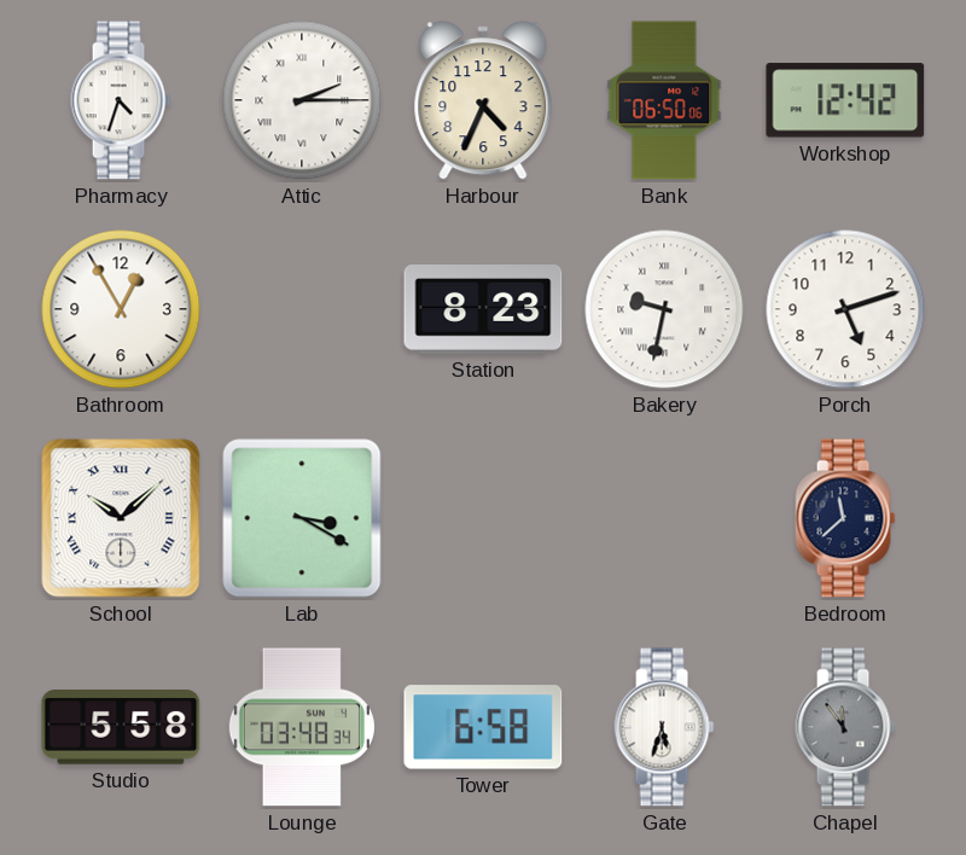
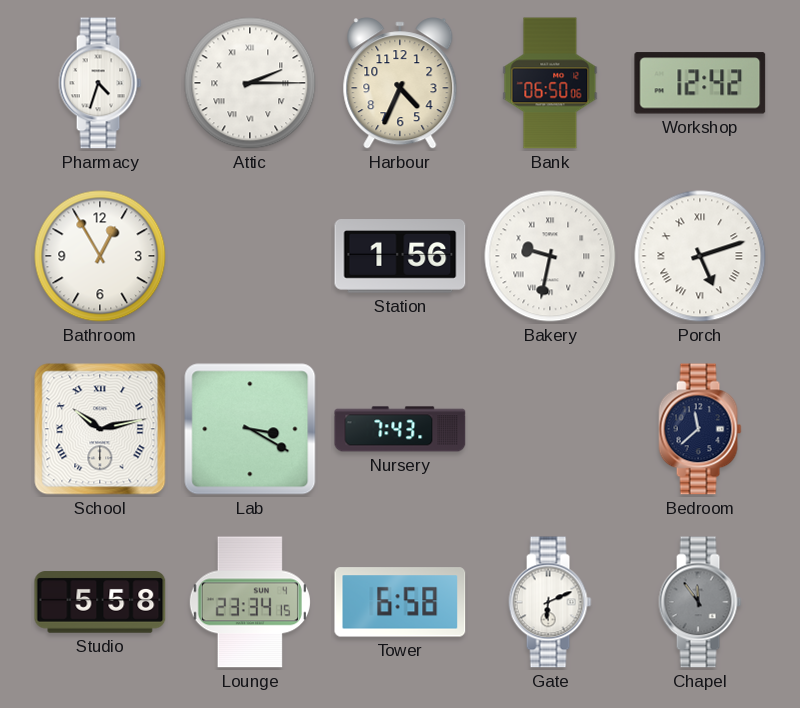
Station: 8:23 -> 1:56 (400, 256)
Porch numerals: Arabic -> Roman (700, 256)
School: 10:08 -> 10:13 (100, 429)
Nursery: none -> 7:43 (400, 429)
Lounge: 03:48 -> 23:34 (250, 602)
Gate: 5:33 -> 6:11 (550, 602)
